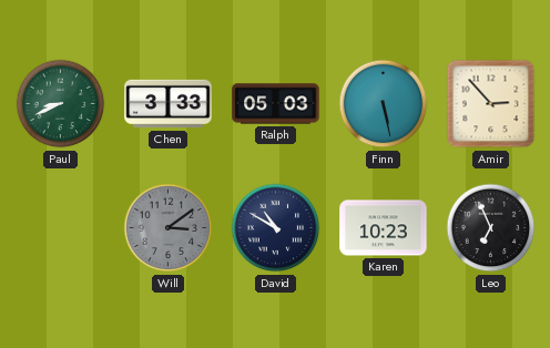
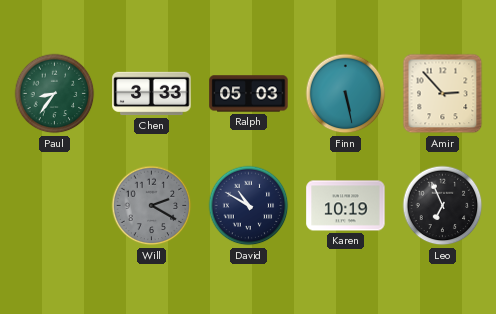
Paul: 8:41 -> 8:36 (55, 94)
Will: 3:09 -> 2:20 (152, 206)
Karen: 10:23 -> 10:19 (346, 206)
